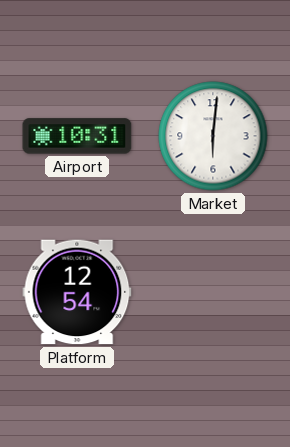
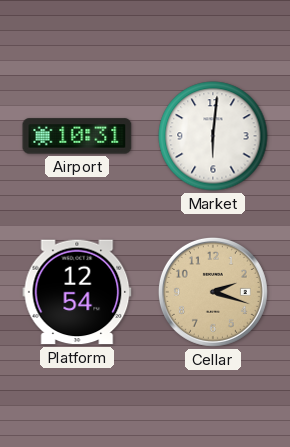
Cellar: none -> 2:18 (213, 292)
